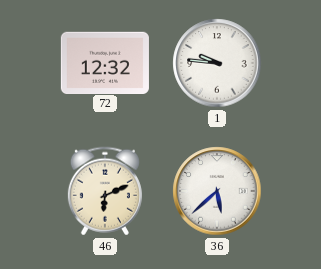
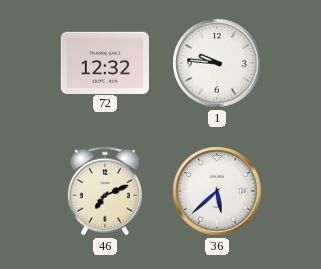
46: 6:11 -> 7:11 (105, 191)
